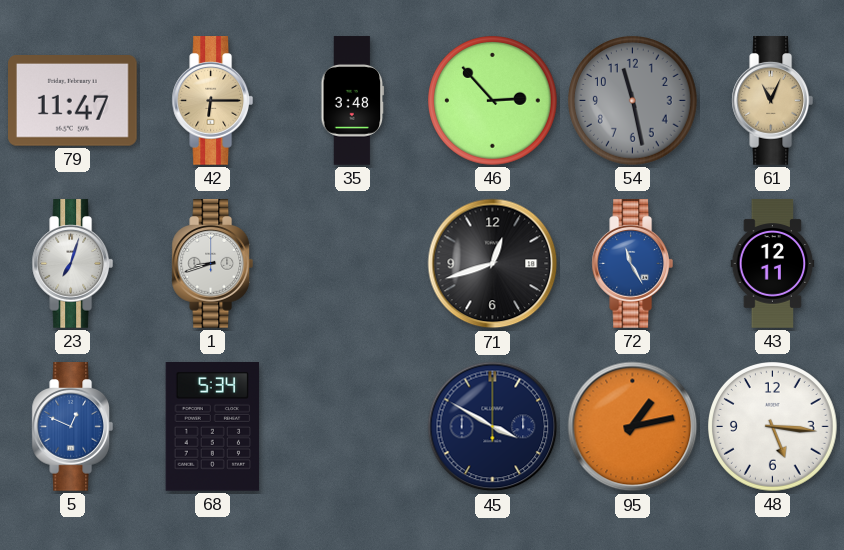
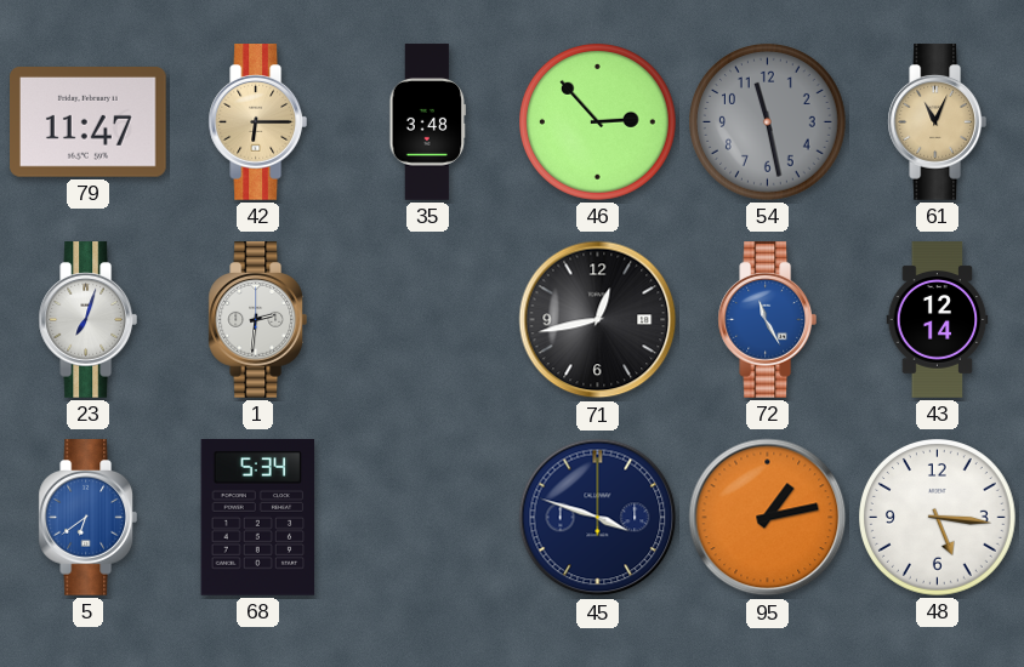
1: 8:42 -> 2:31 (257, 320)
71: 12:42 -> 12:43 (598, 320)
43: 12:11 -> 12:14 (938, 320)
5: 12:49 -> 6:39 (87, 518)
45: 3:50 -> 3:48 (598, 518)
